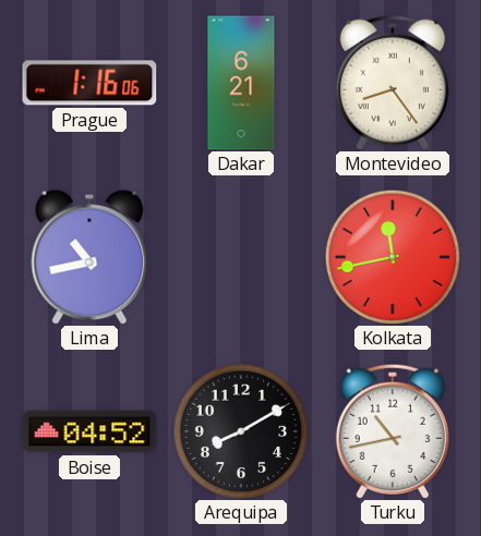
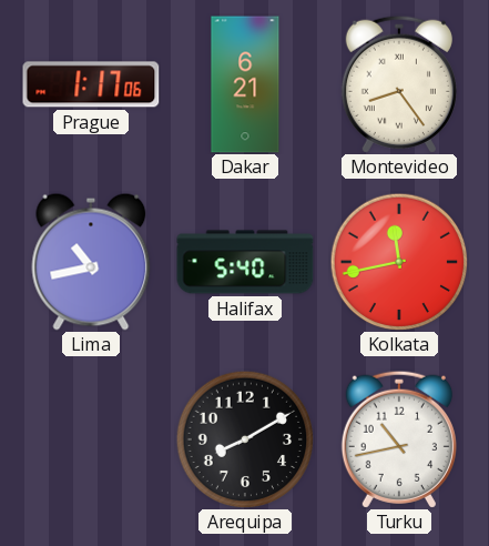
Prague: 1:16 -> 1:17 (91, 84)
Halifax: none -> 5:40 (245, 262)
Boise: 04:52 -> none (89, 431)
